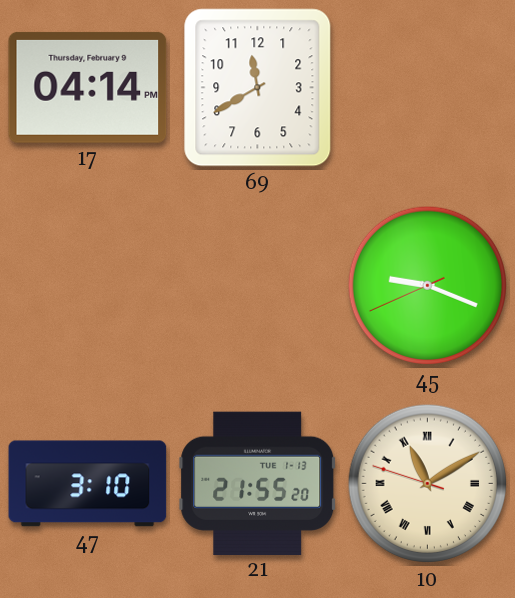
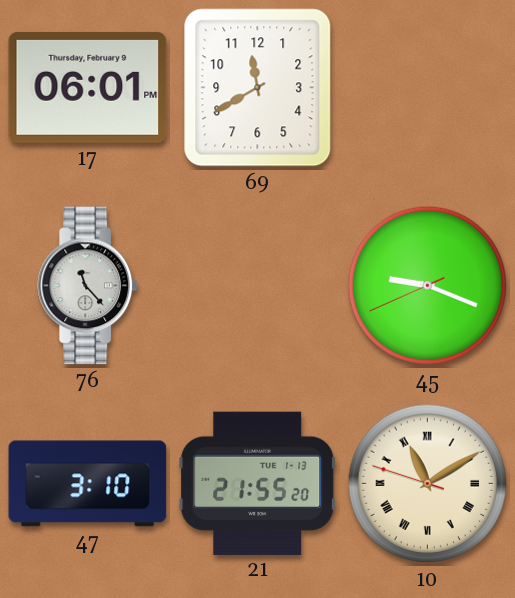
17: 04:14 -> 06:01 (88, 87)
76: none -> 11:23 (88, 286)
